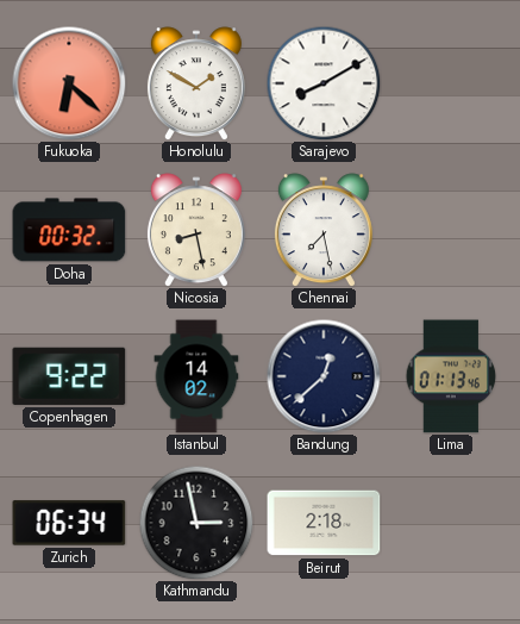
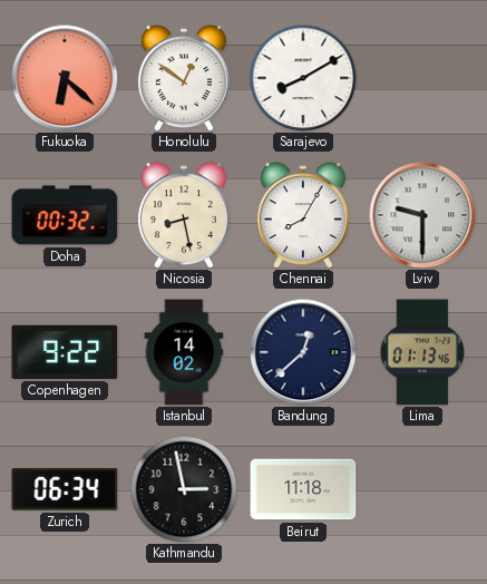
Honolulu: 1:50 -> 12:51 (184, 78)
Chennai: 7:28 -> 8:05 (303, 215)
Lviv: none -> 9:30 (422, 215)
Beirut: 2:18 -> 11:18 (303, 489)
